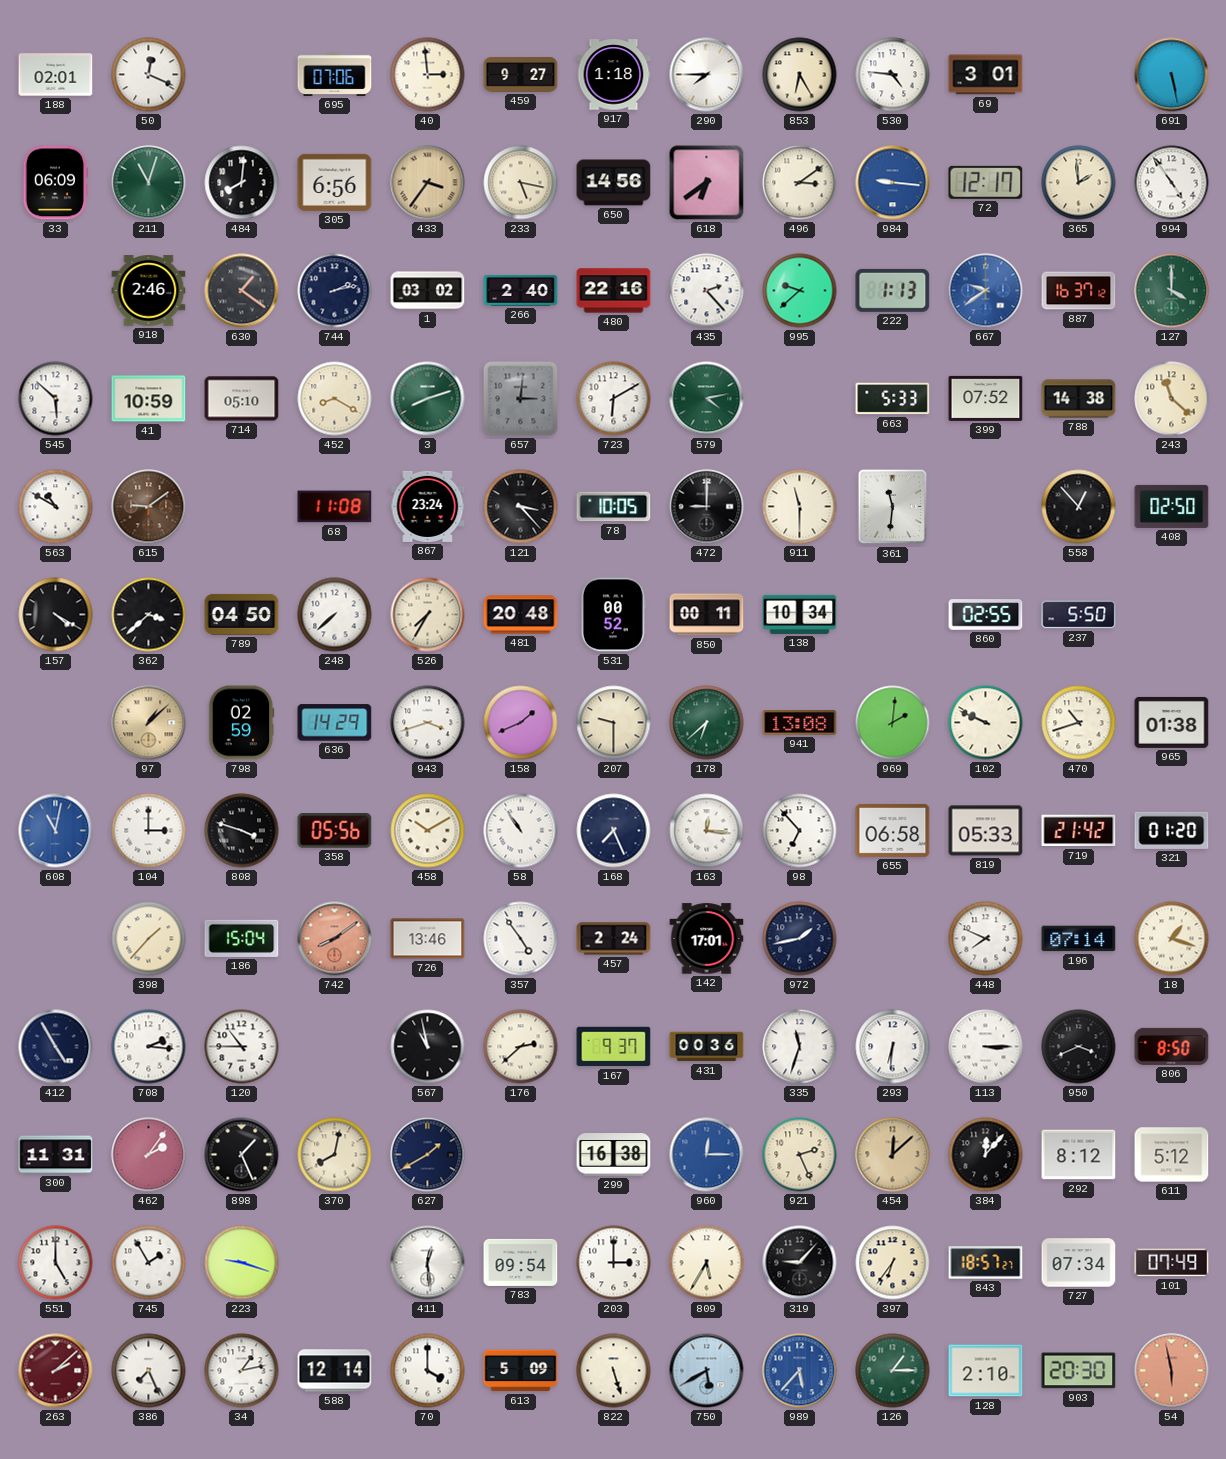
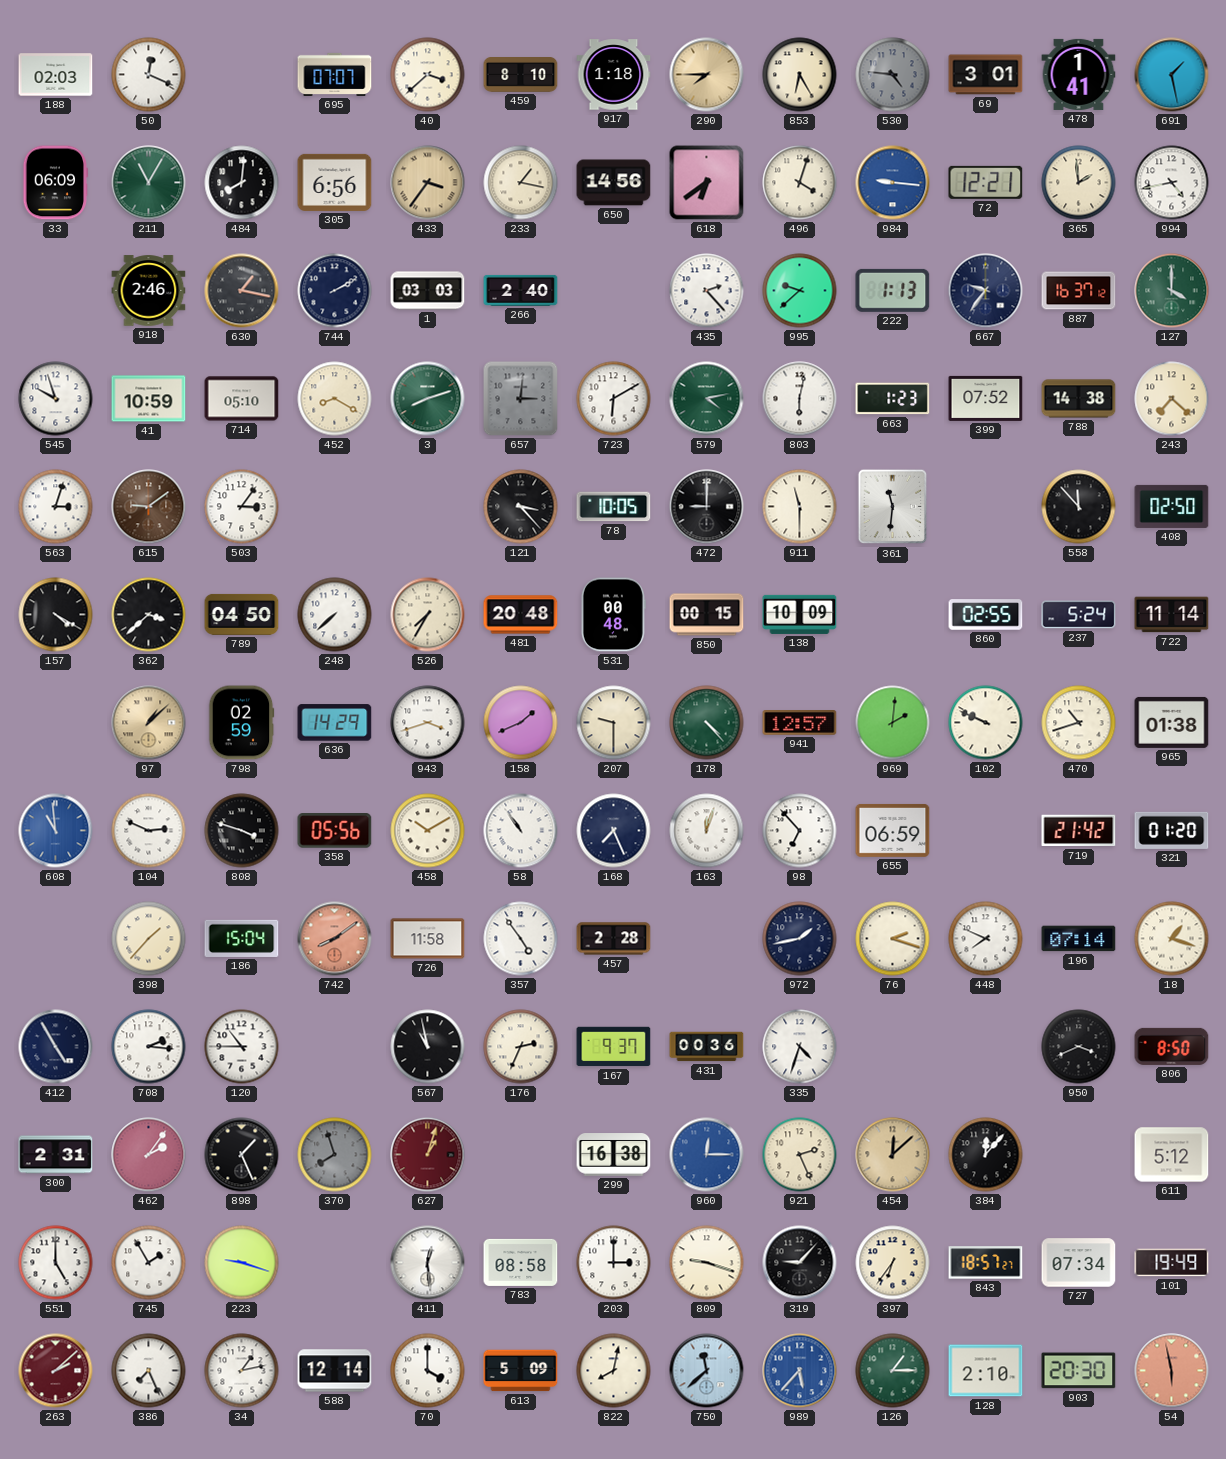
188: 02:01 -> 02:03 (56, 75)
695: 07:06 -> 07:07 (335, 74)
40: 2:59 -> 3:38 (428, 75)
459: 9:27 -> 8:10 (521, 75)
290 dial: white -> champagne (707, 75)
530 dial: white -> grey (893, 75)
478: none -> 1:41 (1079, 74)
691: 5:28 -> 1:28 (1172, 75)
211: 11:03 -> 11:05 (149, 183)
233: 5:17 -> 1:17 (521, 183)
496: 3:09 -> 4:03 (800, 183)
72: 12:17 -> 12:21 (986, 182)
994: 4:54 -> 4:43 (1172, 183)
630: 1:21 -> 1:17 (242, 291)
744: 2:13 -> 2:10 (335, 291)
1: 03:02 -> 03:03 (428, 291)
480: 22:16 -> none (614, 291)
667: 9:39 -> 9:36 (986, 291)
667 dial: blue -> navy (986, 291)
545: 5:52 -> 9:57 (56, 399)
803: none -> 6:02 (800, 399)
663: 5:33 -> 1:23 (893, 399)
243: 11:22 -> 7:22 (1172, 399)
563: 10:50 -> 3:03 (56, 507)
503: none -> 3:06 (242, 507)
68: 11:08 -> none (335, 507)
867: 23:24 -> none (428, 506)
558: 12:53 -> 11:53 (1079, 507)
531: 00:52 -> 00:48 (613, 615)
850: 00:11 -> 00:15 (707, 615)
138: 10:34 -> 10:09 (800, 614)
237: 5:50 -> 5:24 (1079, 615)
722: none -> 11:14 (1172, 615)
178: 6:38 -> 4:23 (707, 723)
941: 13:08 -> 12:57 (800, 723)
608: 11:02 -> 10:59 (56, 831)
104: 3:00 -> 2:49 (149, 831)
163: 12:16 -> 12:03 (707, 831)
655: 06:58 -> 06:59 (893, 831)
819: 05:33 -> none (986, 831)
726: 13:46 -> 11:58 (428, 939)
457: 2:24 -> 2:28 (614, 939)
142: 17:01 -> none (707, 939)
76: none -> 2:18 (893, 939)
176: 2:38 -> 2:34 (521, 1047)
335: 11:33 -> 4:33 (800, 1047)
293: 6:31 -> none (893, 1047)
113: 3:15 -> none (986, 1047)
300: 11:31 -> 2:31 (56, 1155)
370: 8:02 -> 7:57 (335, 1155)
370 dial: cream -> grey (335, 1155)
627: 1:40 -> 1:03 (428, 1155)
627 dial: navy -> burgundy (428, 1155)
292: 8:12 -> none (1079, 1155)
783: 09:54 -> 08:58 (521, 1262)
809: 5:35 -> 9:18 (707, 1263)
101: 07:49 -> 19:49 (1172, 1263)
822: 5:27 -> 8:02 (614, 1371)
750: 5:40 -> 11:38 (707, 1371)
